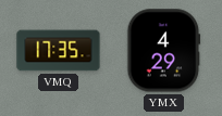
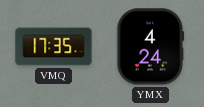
YMX: 4:29 -> 4:24 (151, 47)
